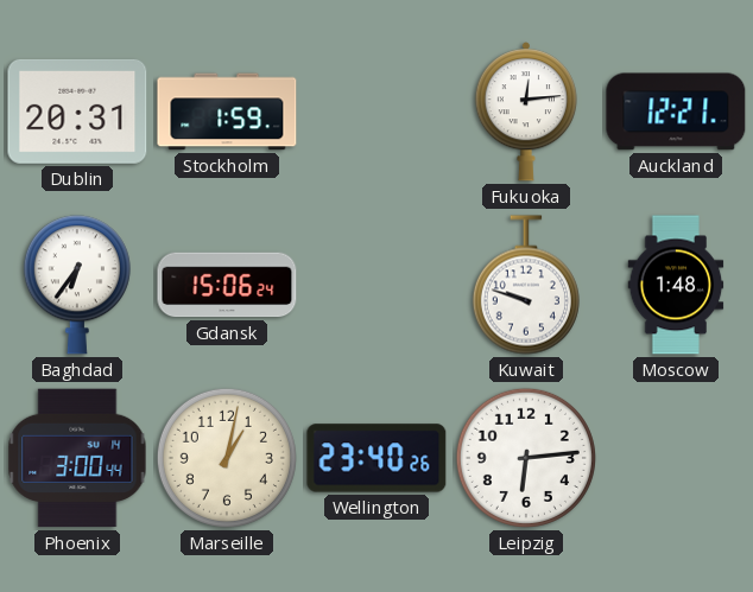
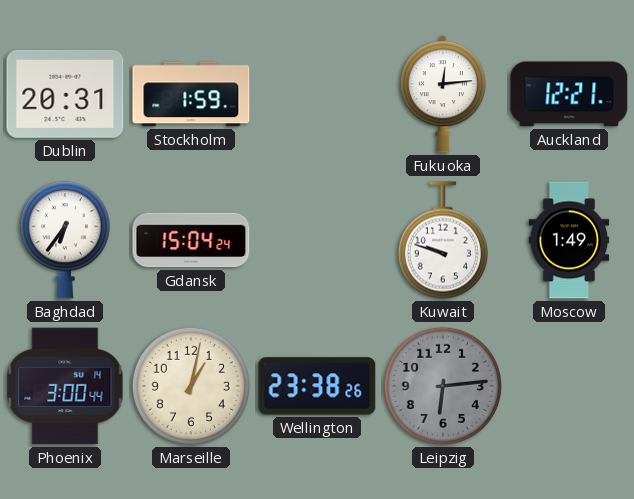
Gdansk: 15:06 -> 15:04 (191, 240)
Moscow: 1:48 -> 1:49 (569, 240)
Wellington: 23:40 -> 23:38 (317, 386)
Leipzig dial: white -> grey (443, 386)
